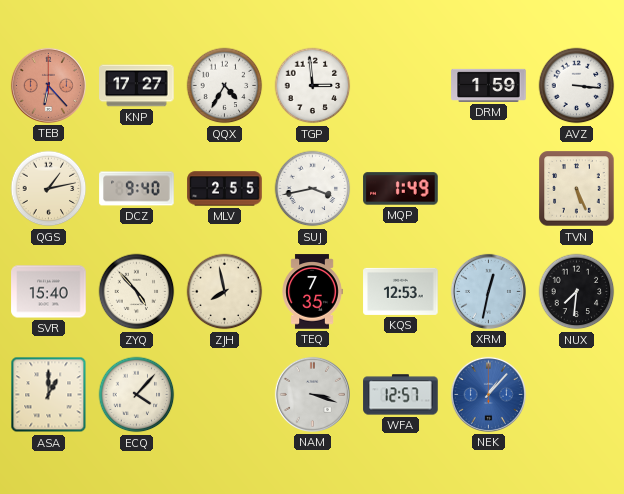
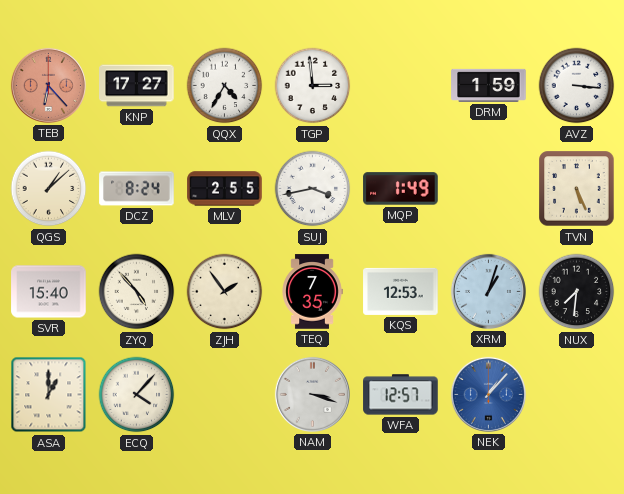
QGS: 1:13 -> 1:08 (49, 189)
DCZ: 9:40 -> 8:24 (137, 189)
ZJH: 7:58 -> 1:54 (225, 292)
XRM: 12:32 -> 1:03 (488, 291)
